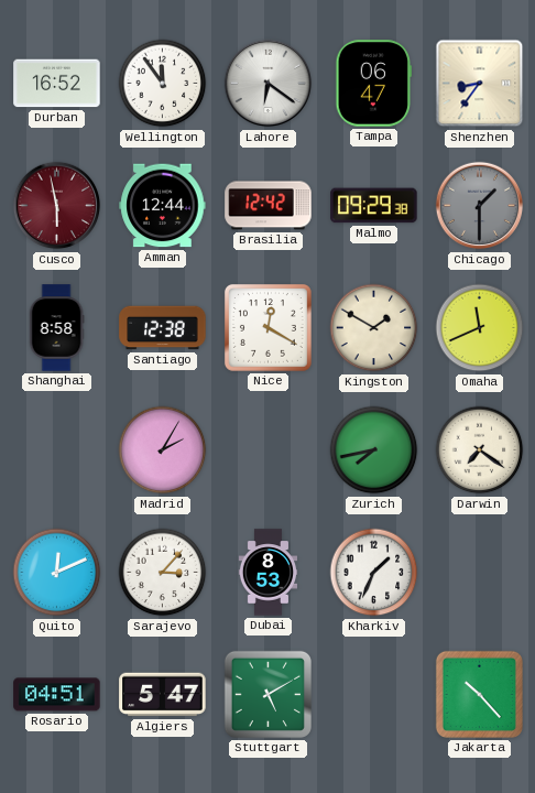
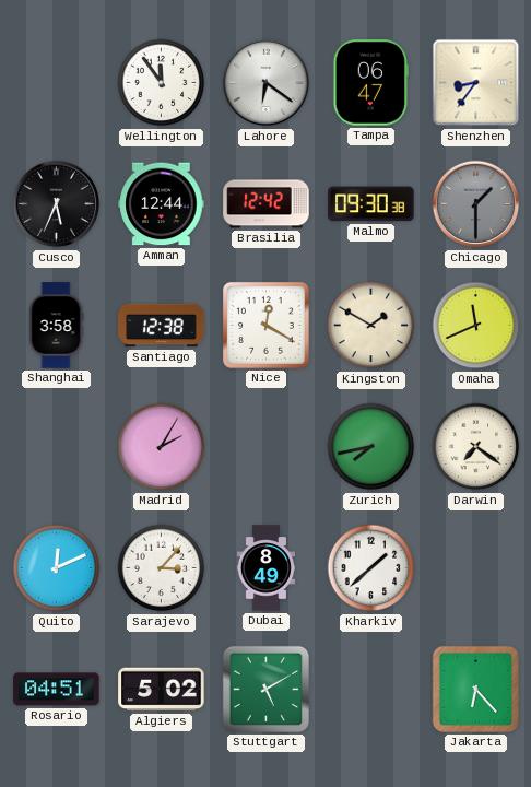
Durban: 16:52 -> none (57, 84)
Cusco: 5:58 -> 5:34 (57, 204)
Cusco dial: burgundy -> black (57, 204)
Malmo: 09:29 -> 09:30 (371, 204)
Shanghai: 8:58 -> 3:58 (56, 326)
Dubai: 8:53 -> 8:49 (267, 568)
Kharkiv: 1:34 -> 1:38 (371, 568)
Algiers: 5:47 -> 5:02 (162, 690)
Jakarta: 10:23 -> 6:23 (475, 689)
